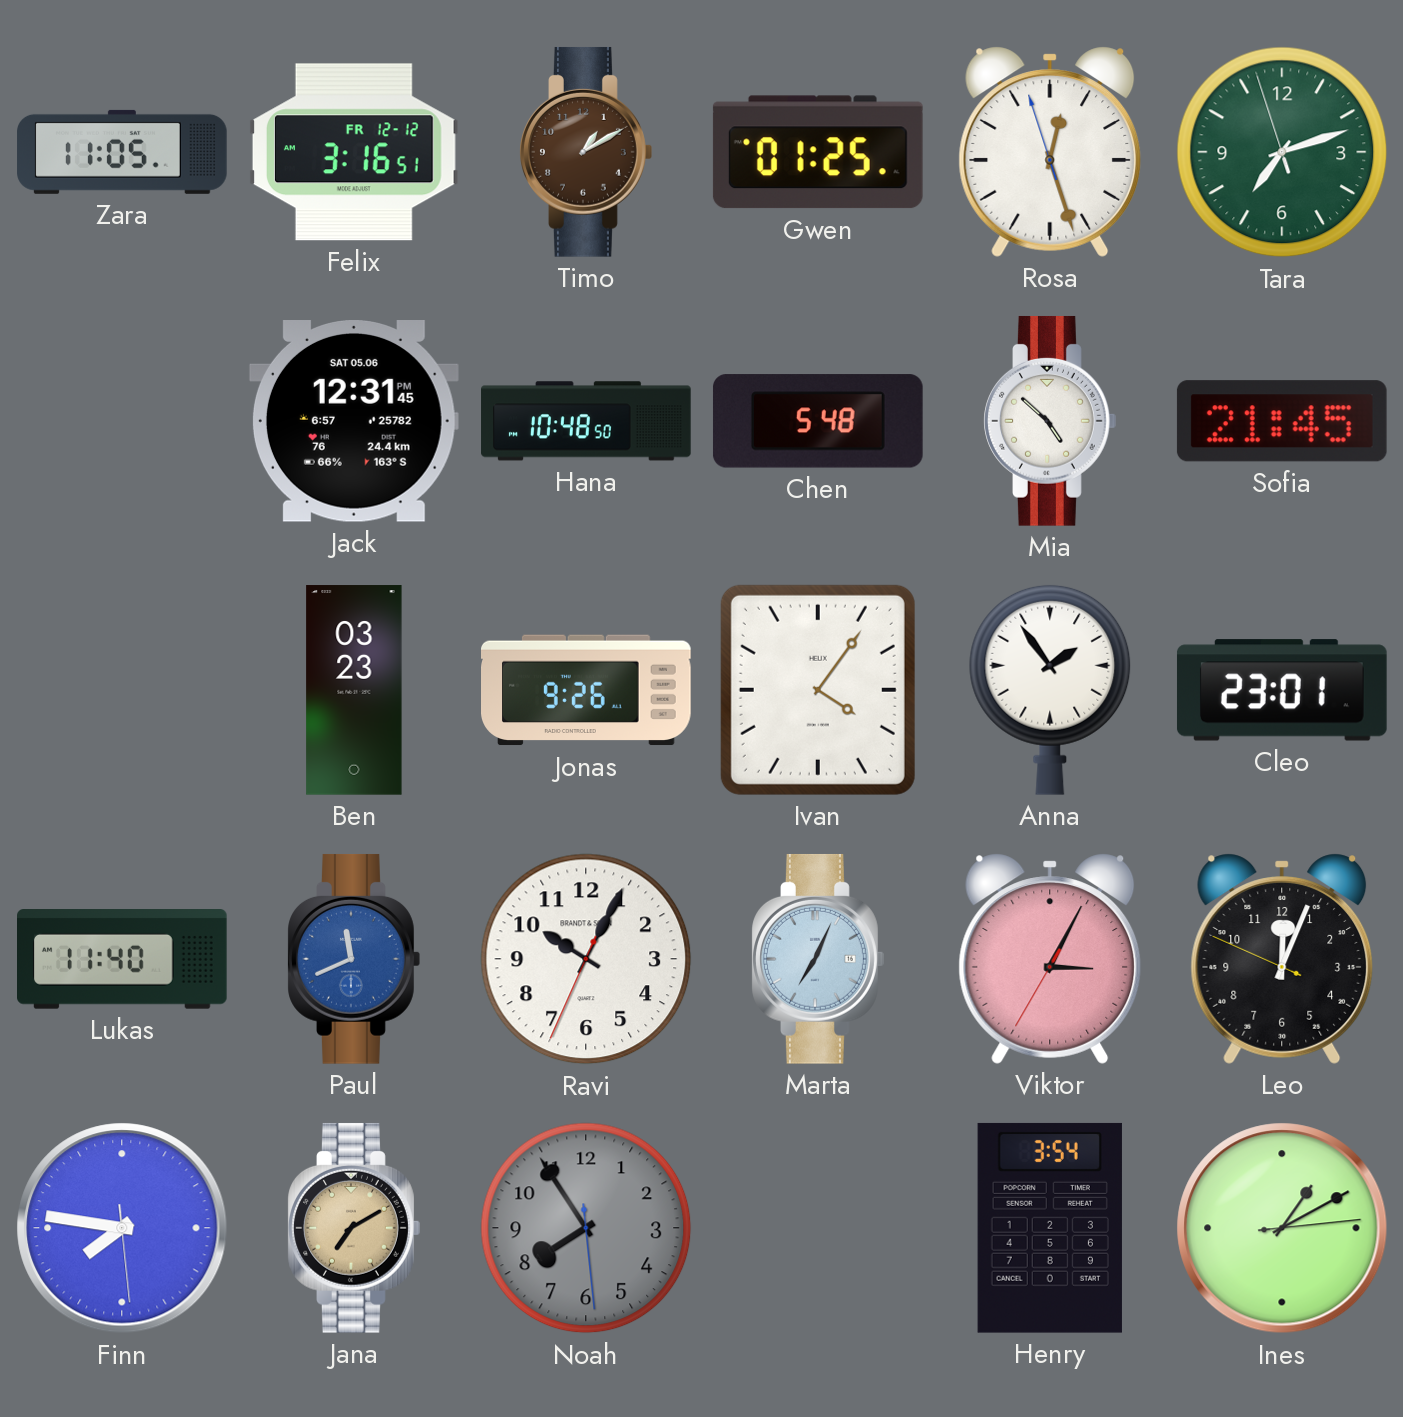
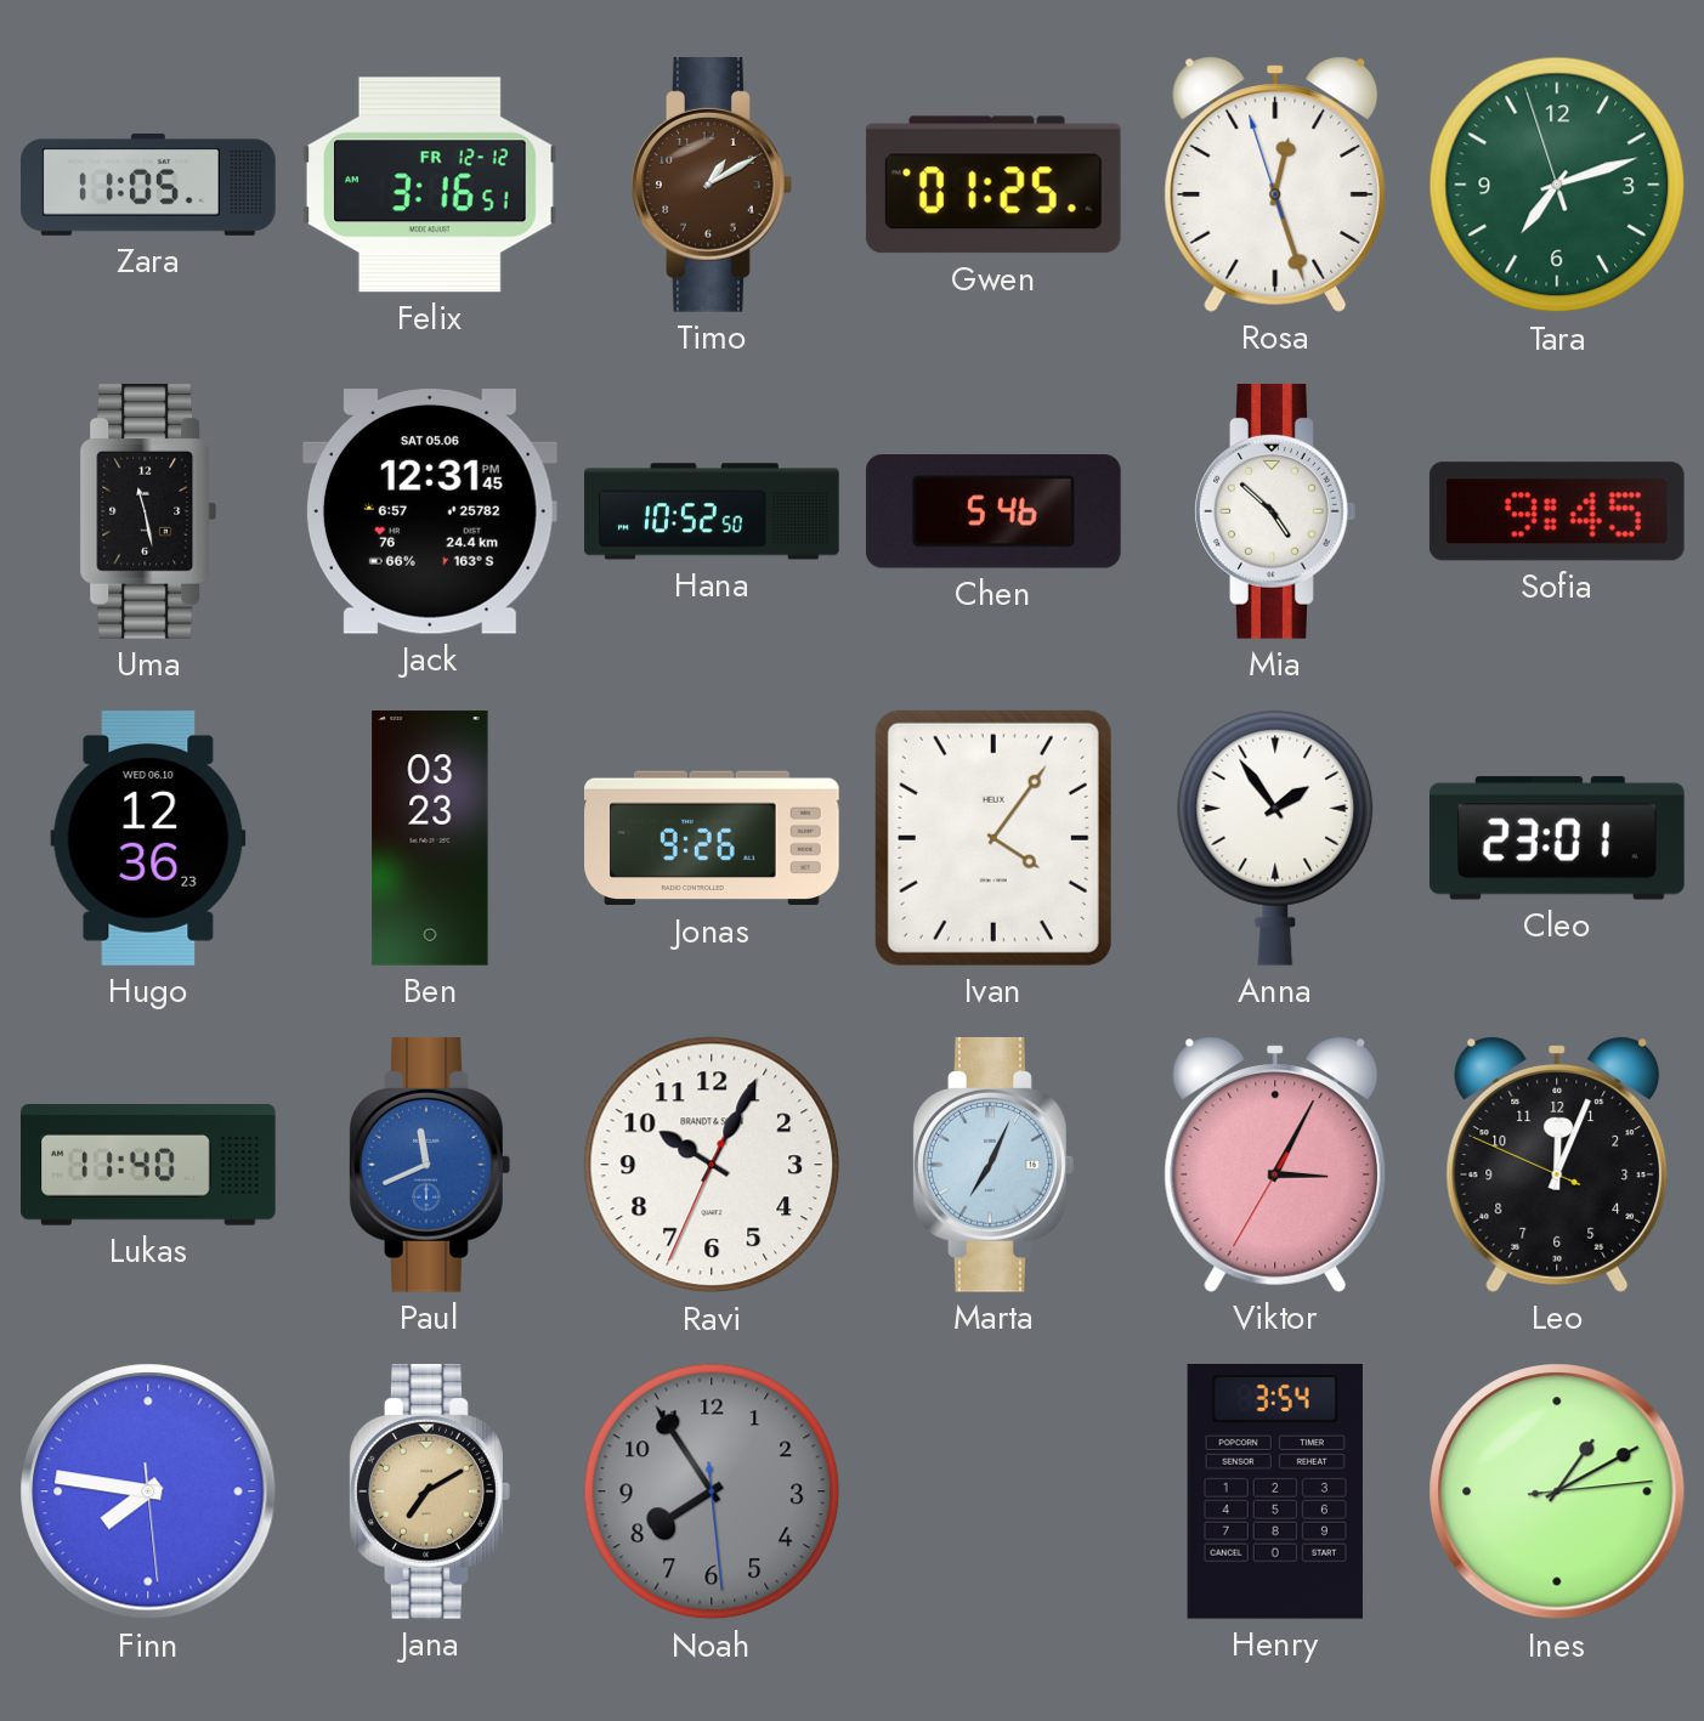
Uma: none -> 11:28 (148, 511)
Hana: 10:48 -> 10:52 (712, 511)
Chen: 5:48 -> 5:46 (993, 511)
Sofia: 21:45 -> 9:45 (1557, 511)
Hugo: none -> 12:36 (148, 839)
